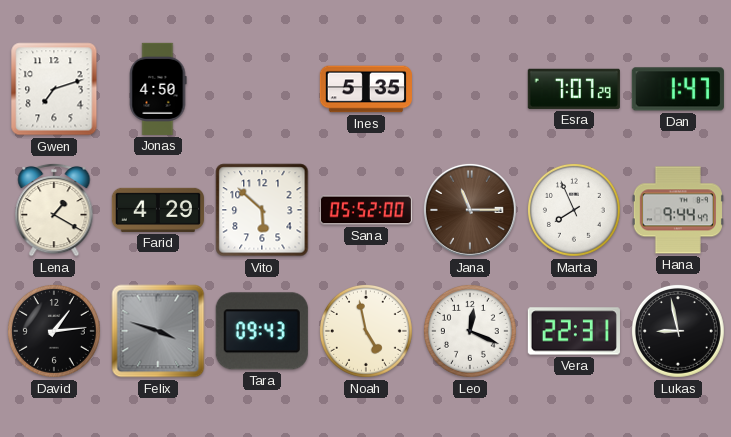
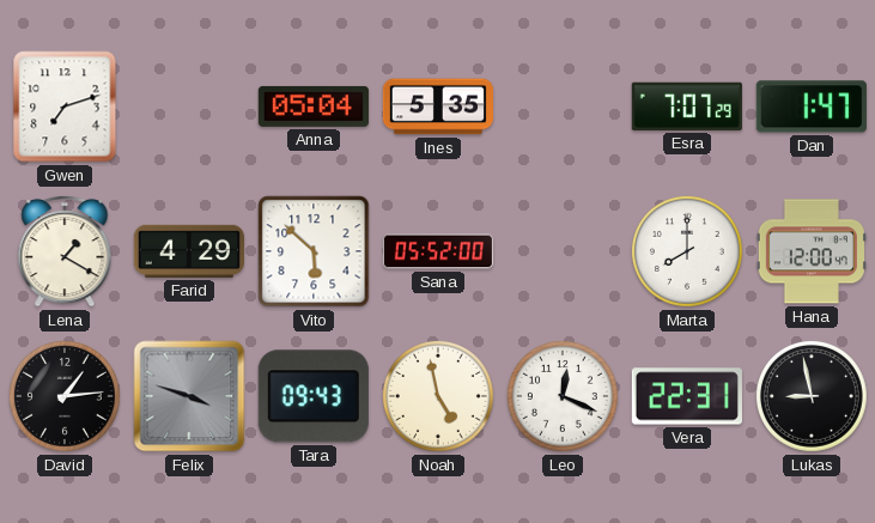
Jonas: 4:50 -> none (158, 89)
Anna: none -> 05:04 (314, 107)
Jana: 11:15 -> none (470, 210)
Marta: 7:56 -> 8:00 (687, 251)
Hana: 9:44 -> 12:00 (812, 251)
